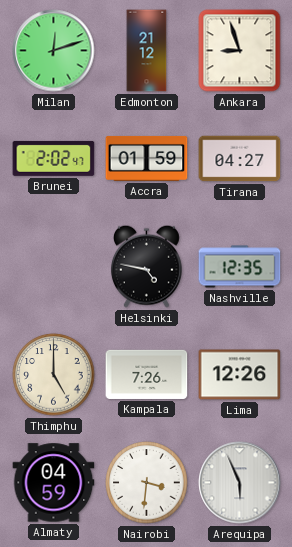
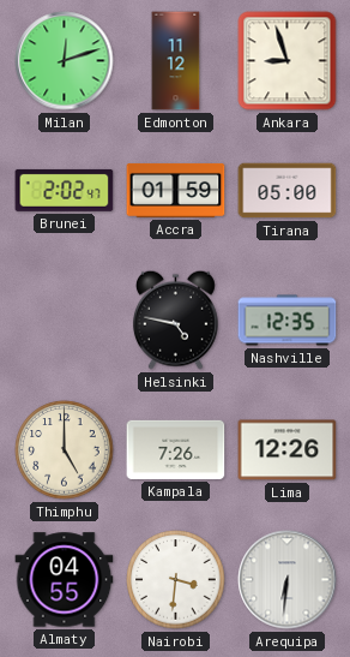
Edmonton: 21:12 -> 11:12 (176, 61)
Tirana: 04:27 -> 05:00 (288, 191)
Almaty: 04:59 -> 04:55 (65, 580)
Arequipa: 5:56 -> 6:31 (288, 580)
